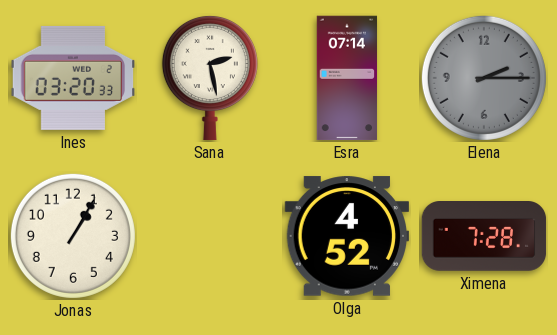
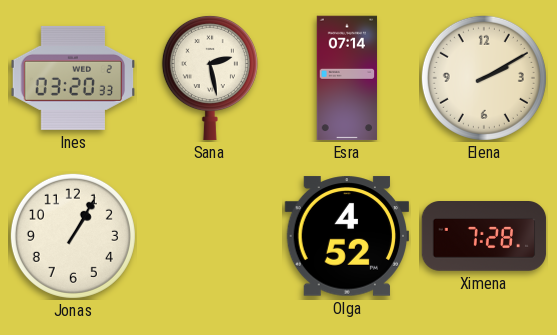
Elena: 2:15 -> 2:10 (484, 78)
Elena dial: grey -> cream (484, 78)
